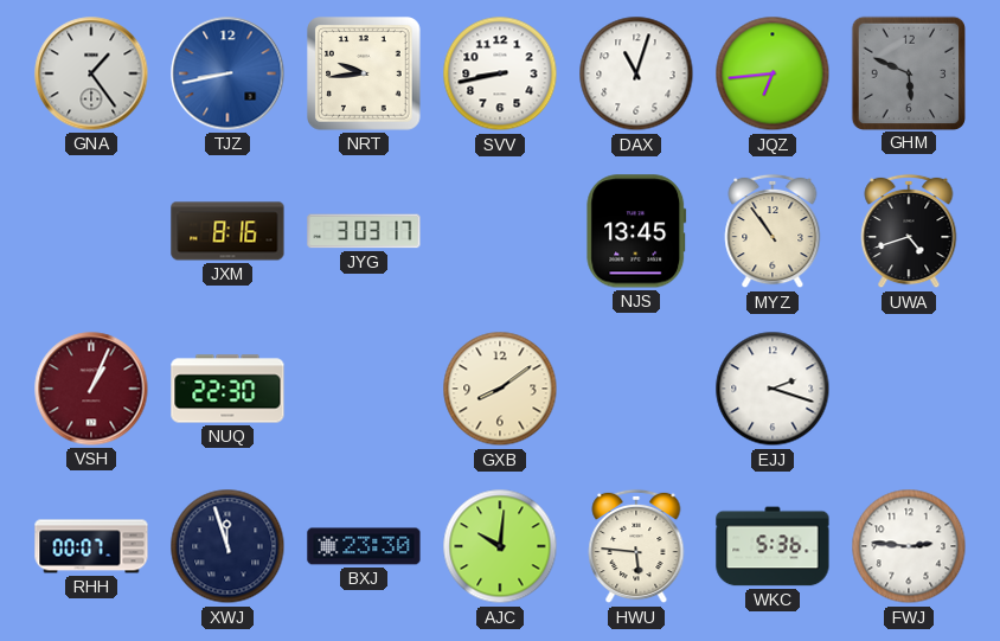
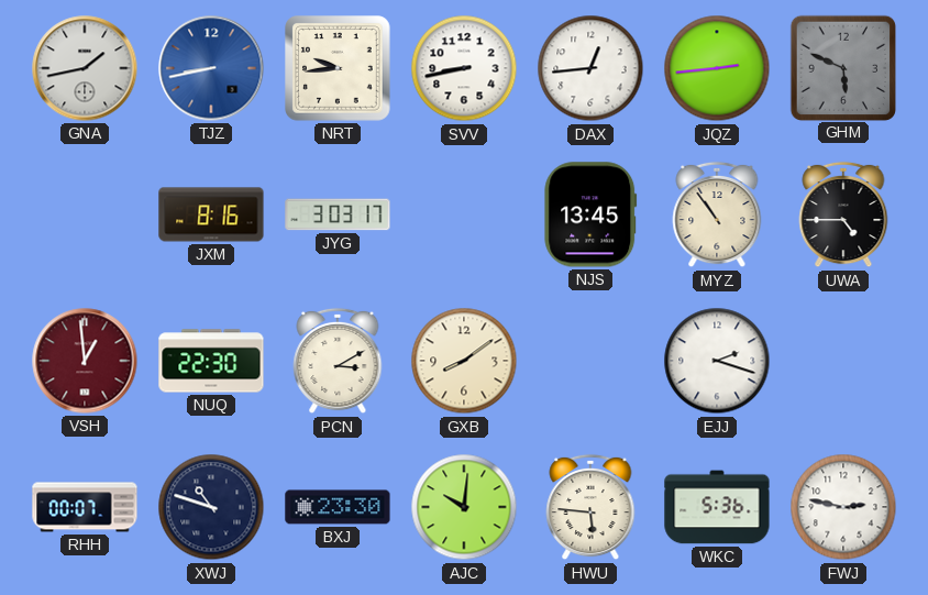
GNA: 1:24 -> 1:43 (85, 68)
DAX: 11:03 -> 12:44 (590, 68)
JQZ: 6:44 -> 2:44 (717, 68)
UWA: 4:42 -> 4:45 (843, 214)
VSH: 1:04 -> 12:59 (85, 361)
PCN: none -> 3:10 (338, 361)
XWJ: 11:57 -> 10:48 (211, 507)
FWJ: 2:46 -> 2:47 (843, 507)
